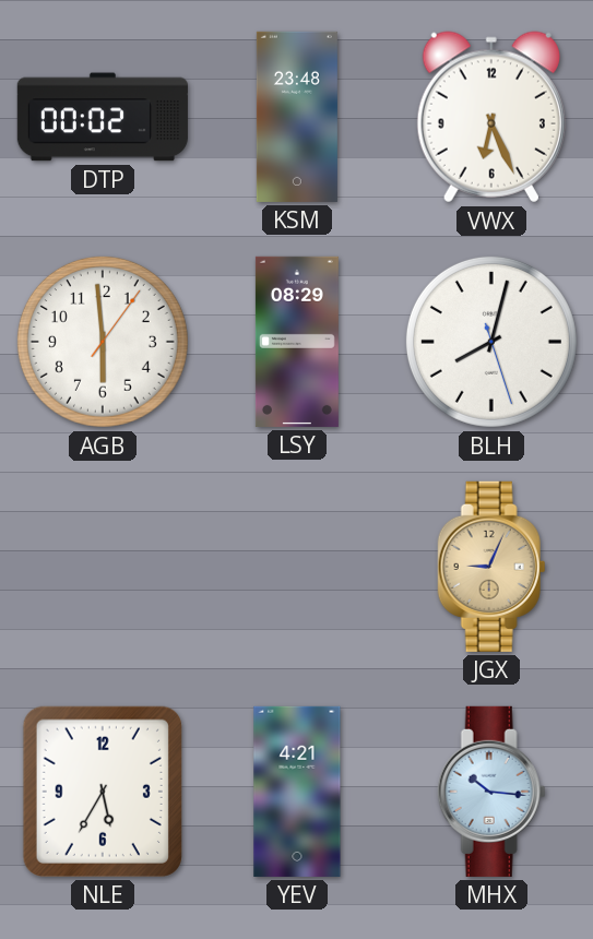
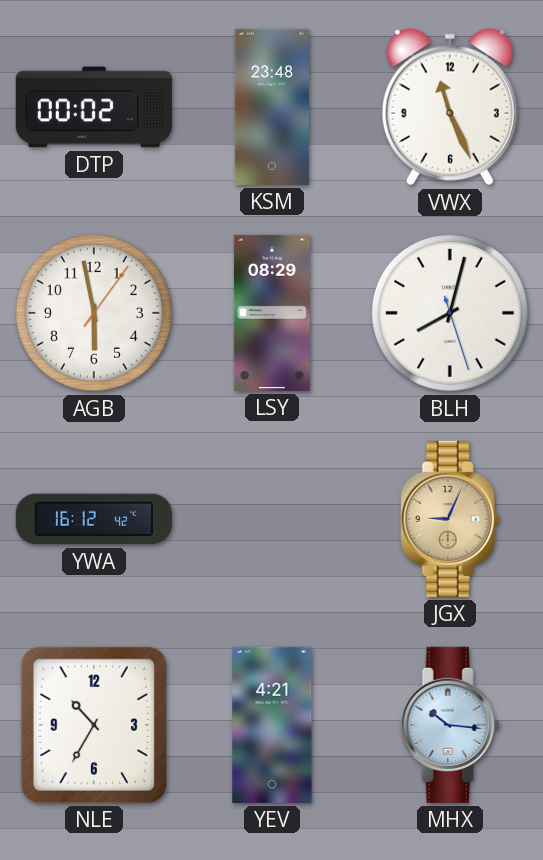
VWX: 6:26 -> 11:26 (450, 107)
AGB: 5:59 -> 5:58 (94, 313)
YWA: none -> 16:12 (94, 519)
NLE: 5:35 -> 10:35 (94, 725)
